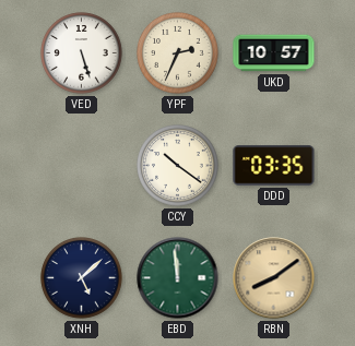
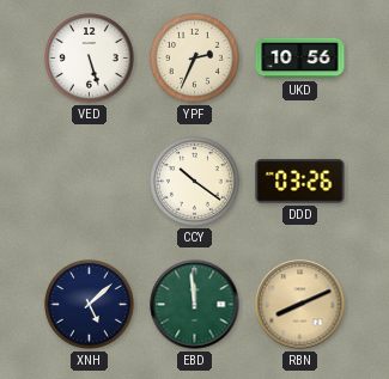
UKD: 10:57 -> 10:56 (300, 59)
DDD: 03:35 -> 03:26 (300, 182)
RBN: 8:09 -> 8:11 (300, 305)
